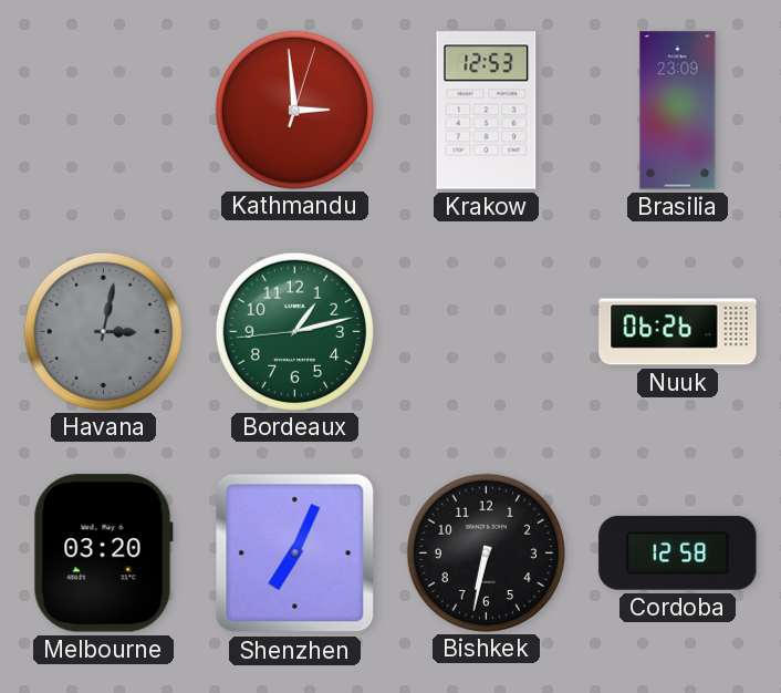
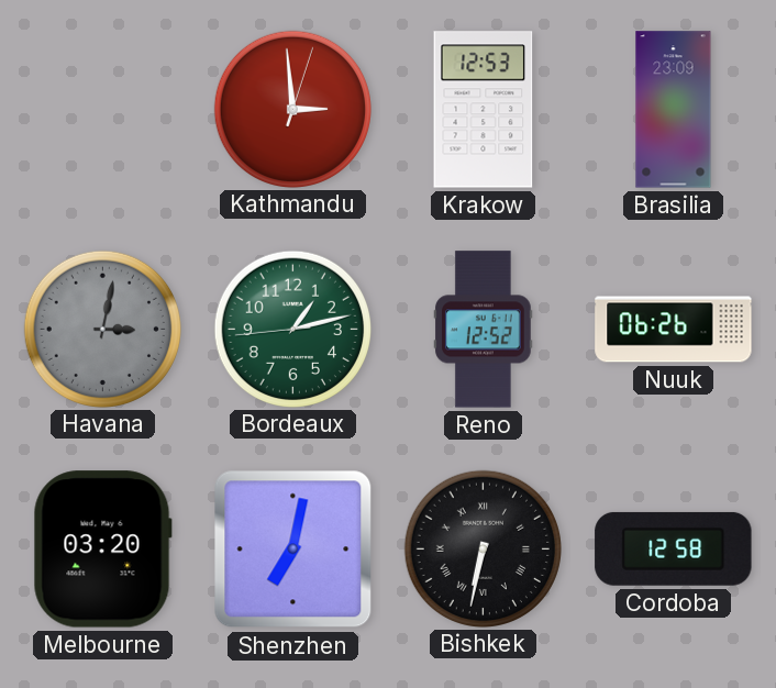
Reno: none -> 12:52 (484, 330)
Shenzhen: 7:04 -> 7:02 (293, 550)
Bishkek numerals: Arabic -> Roman (483, 548)
